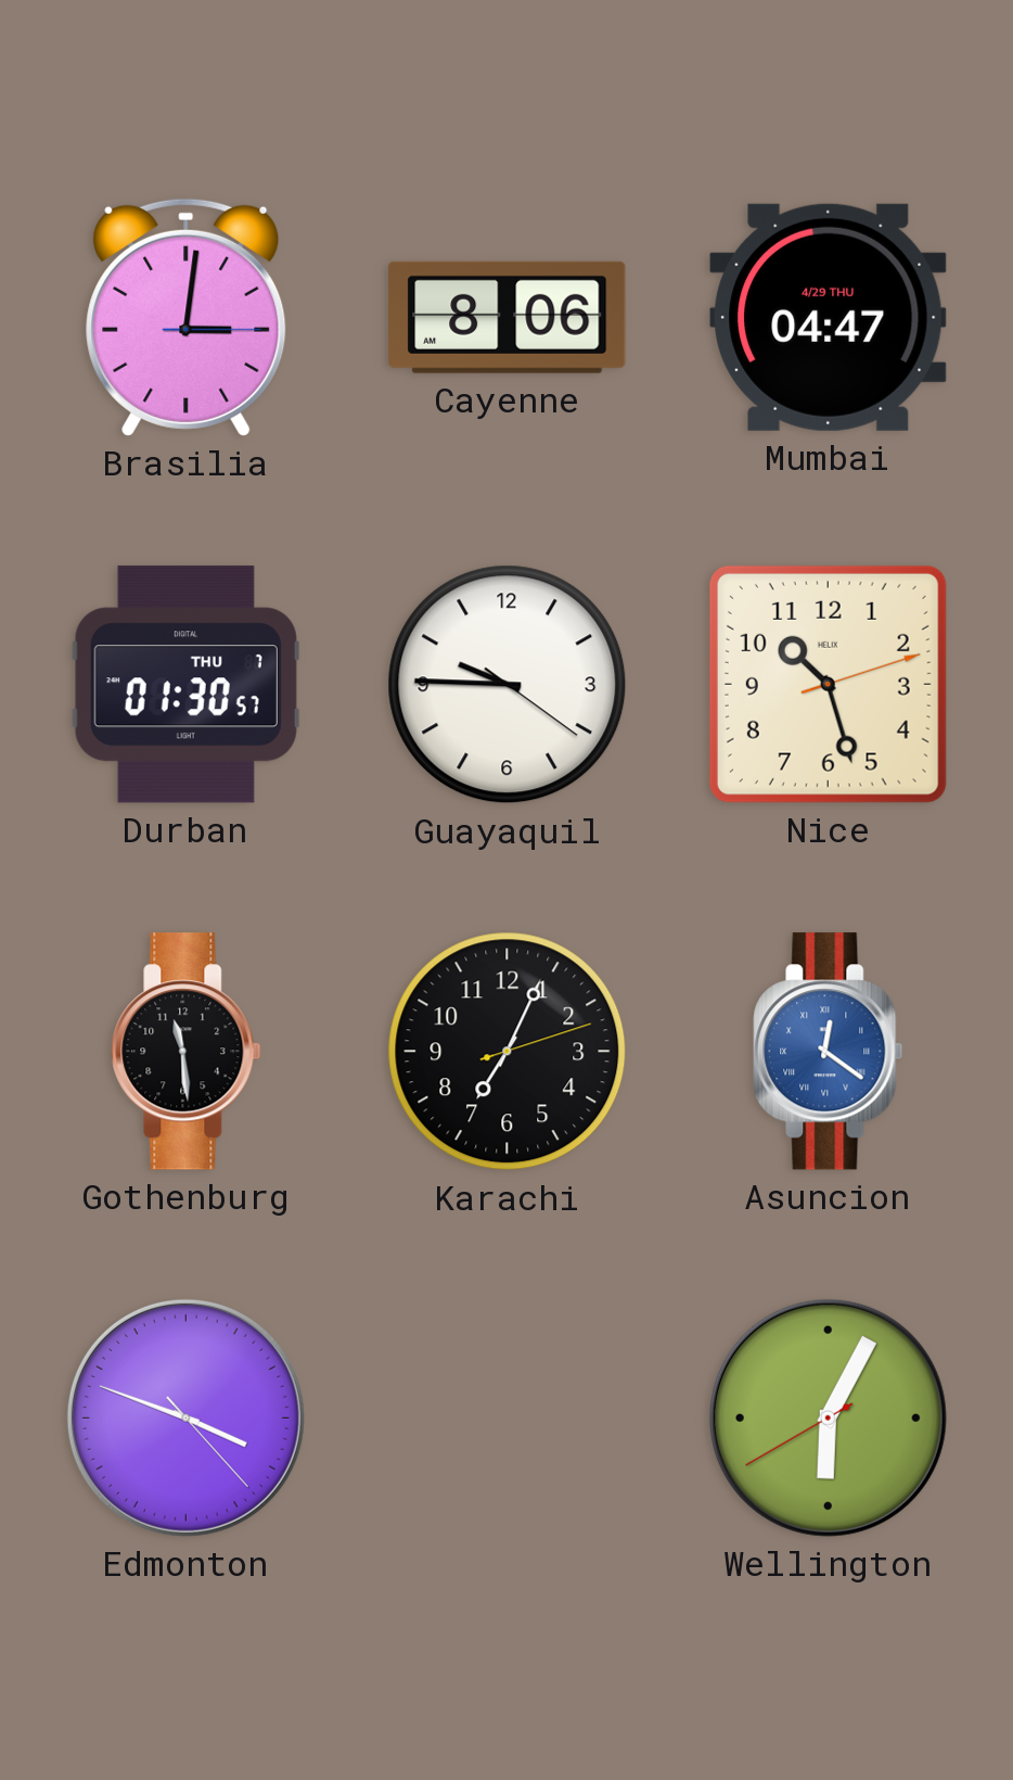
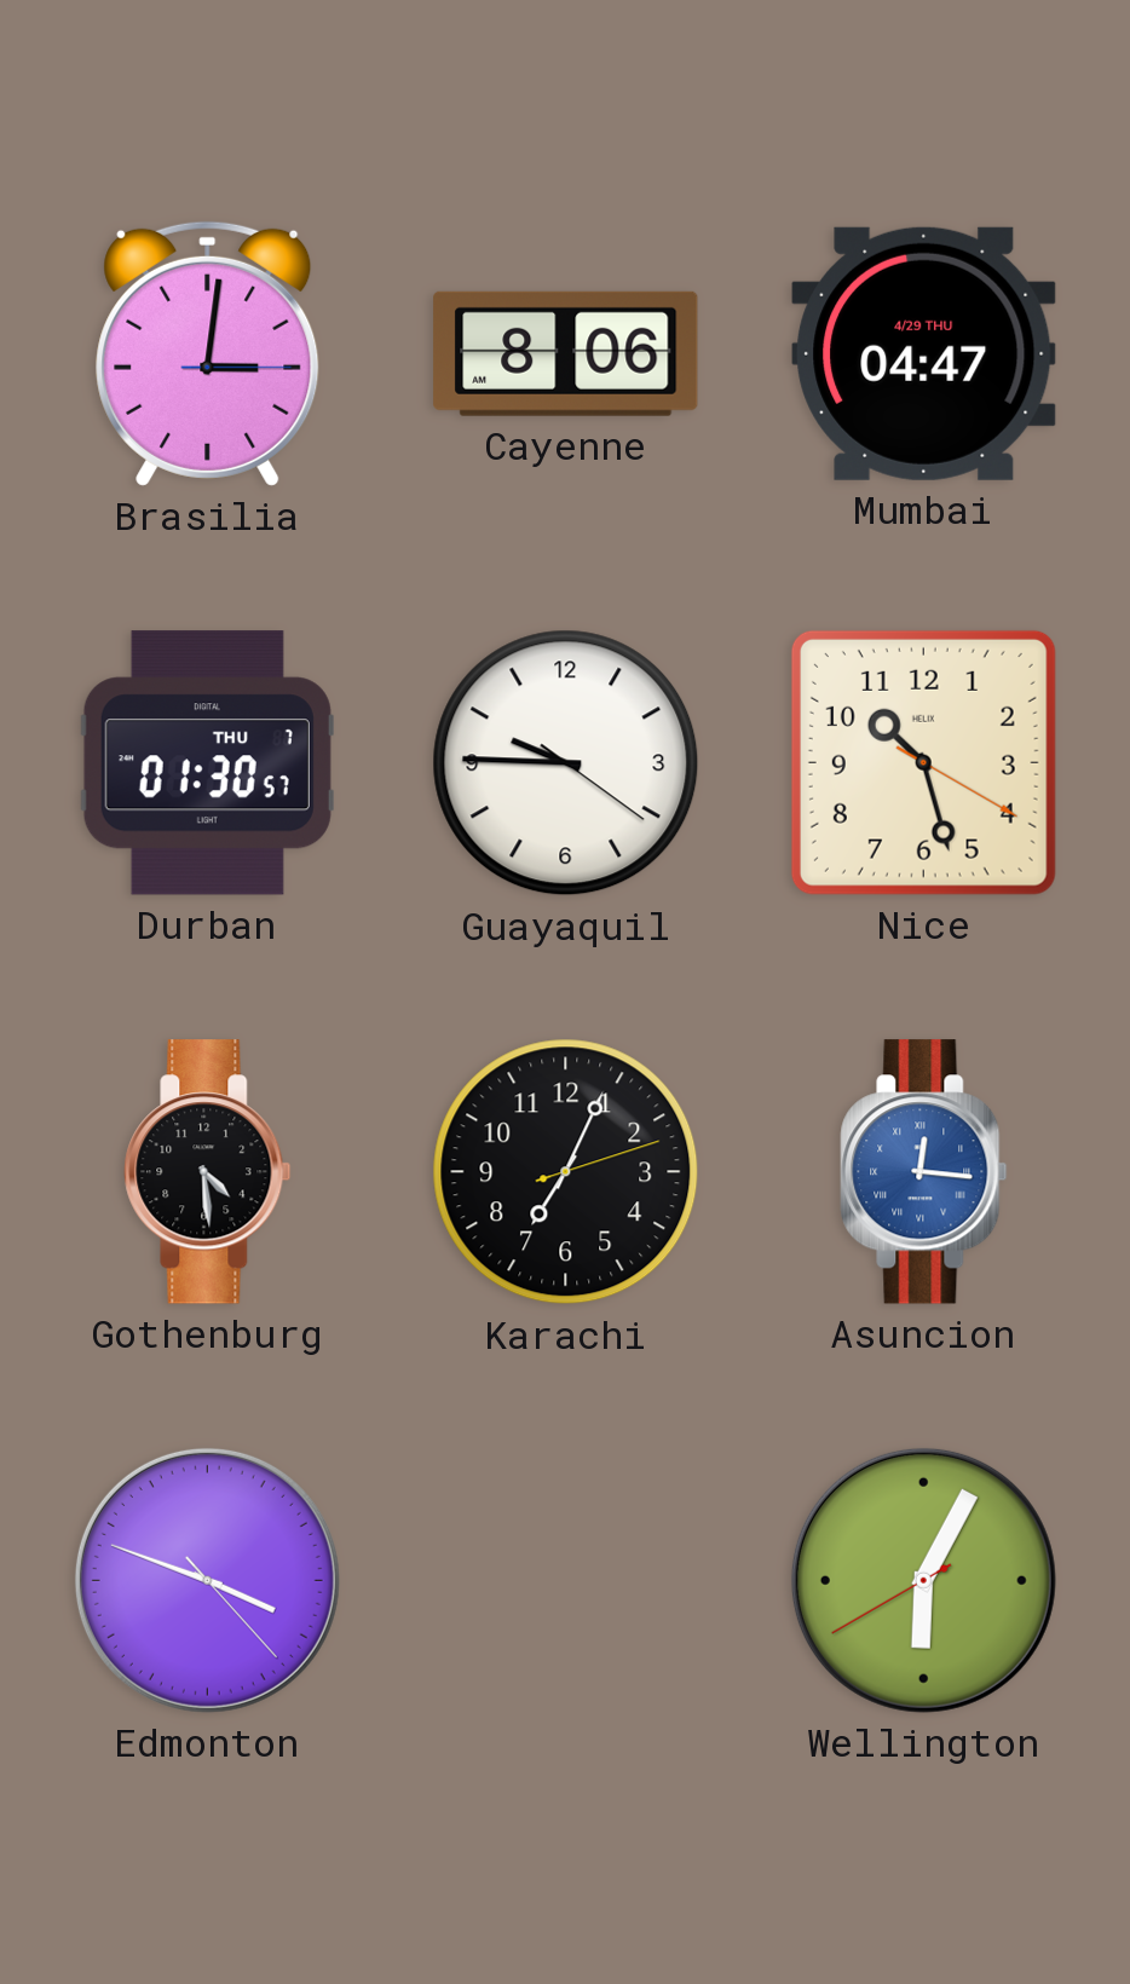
Nice: 10:27:12 -> 10:27:20 (923, 762)
Gothenburg: 11:29 -> 4:29 (208, 1172)
Asuncion: 12:21 -> 12:16 (924, 1172)
